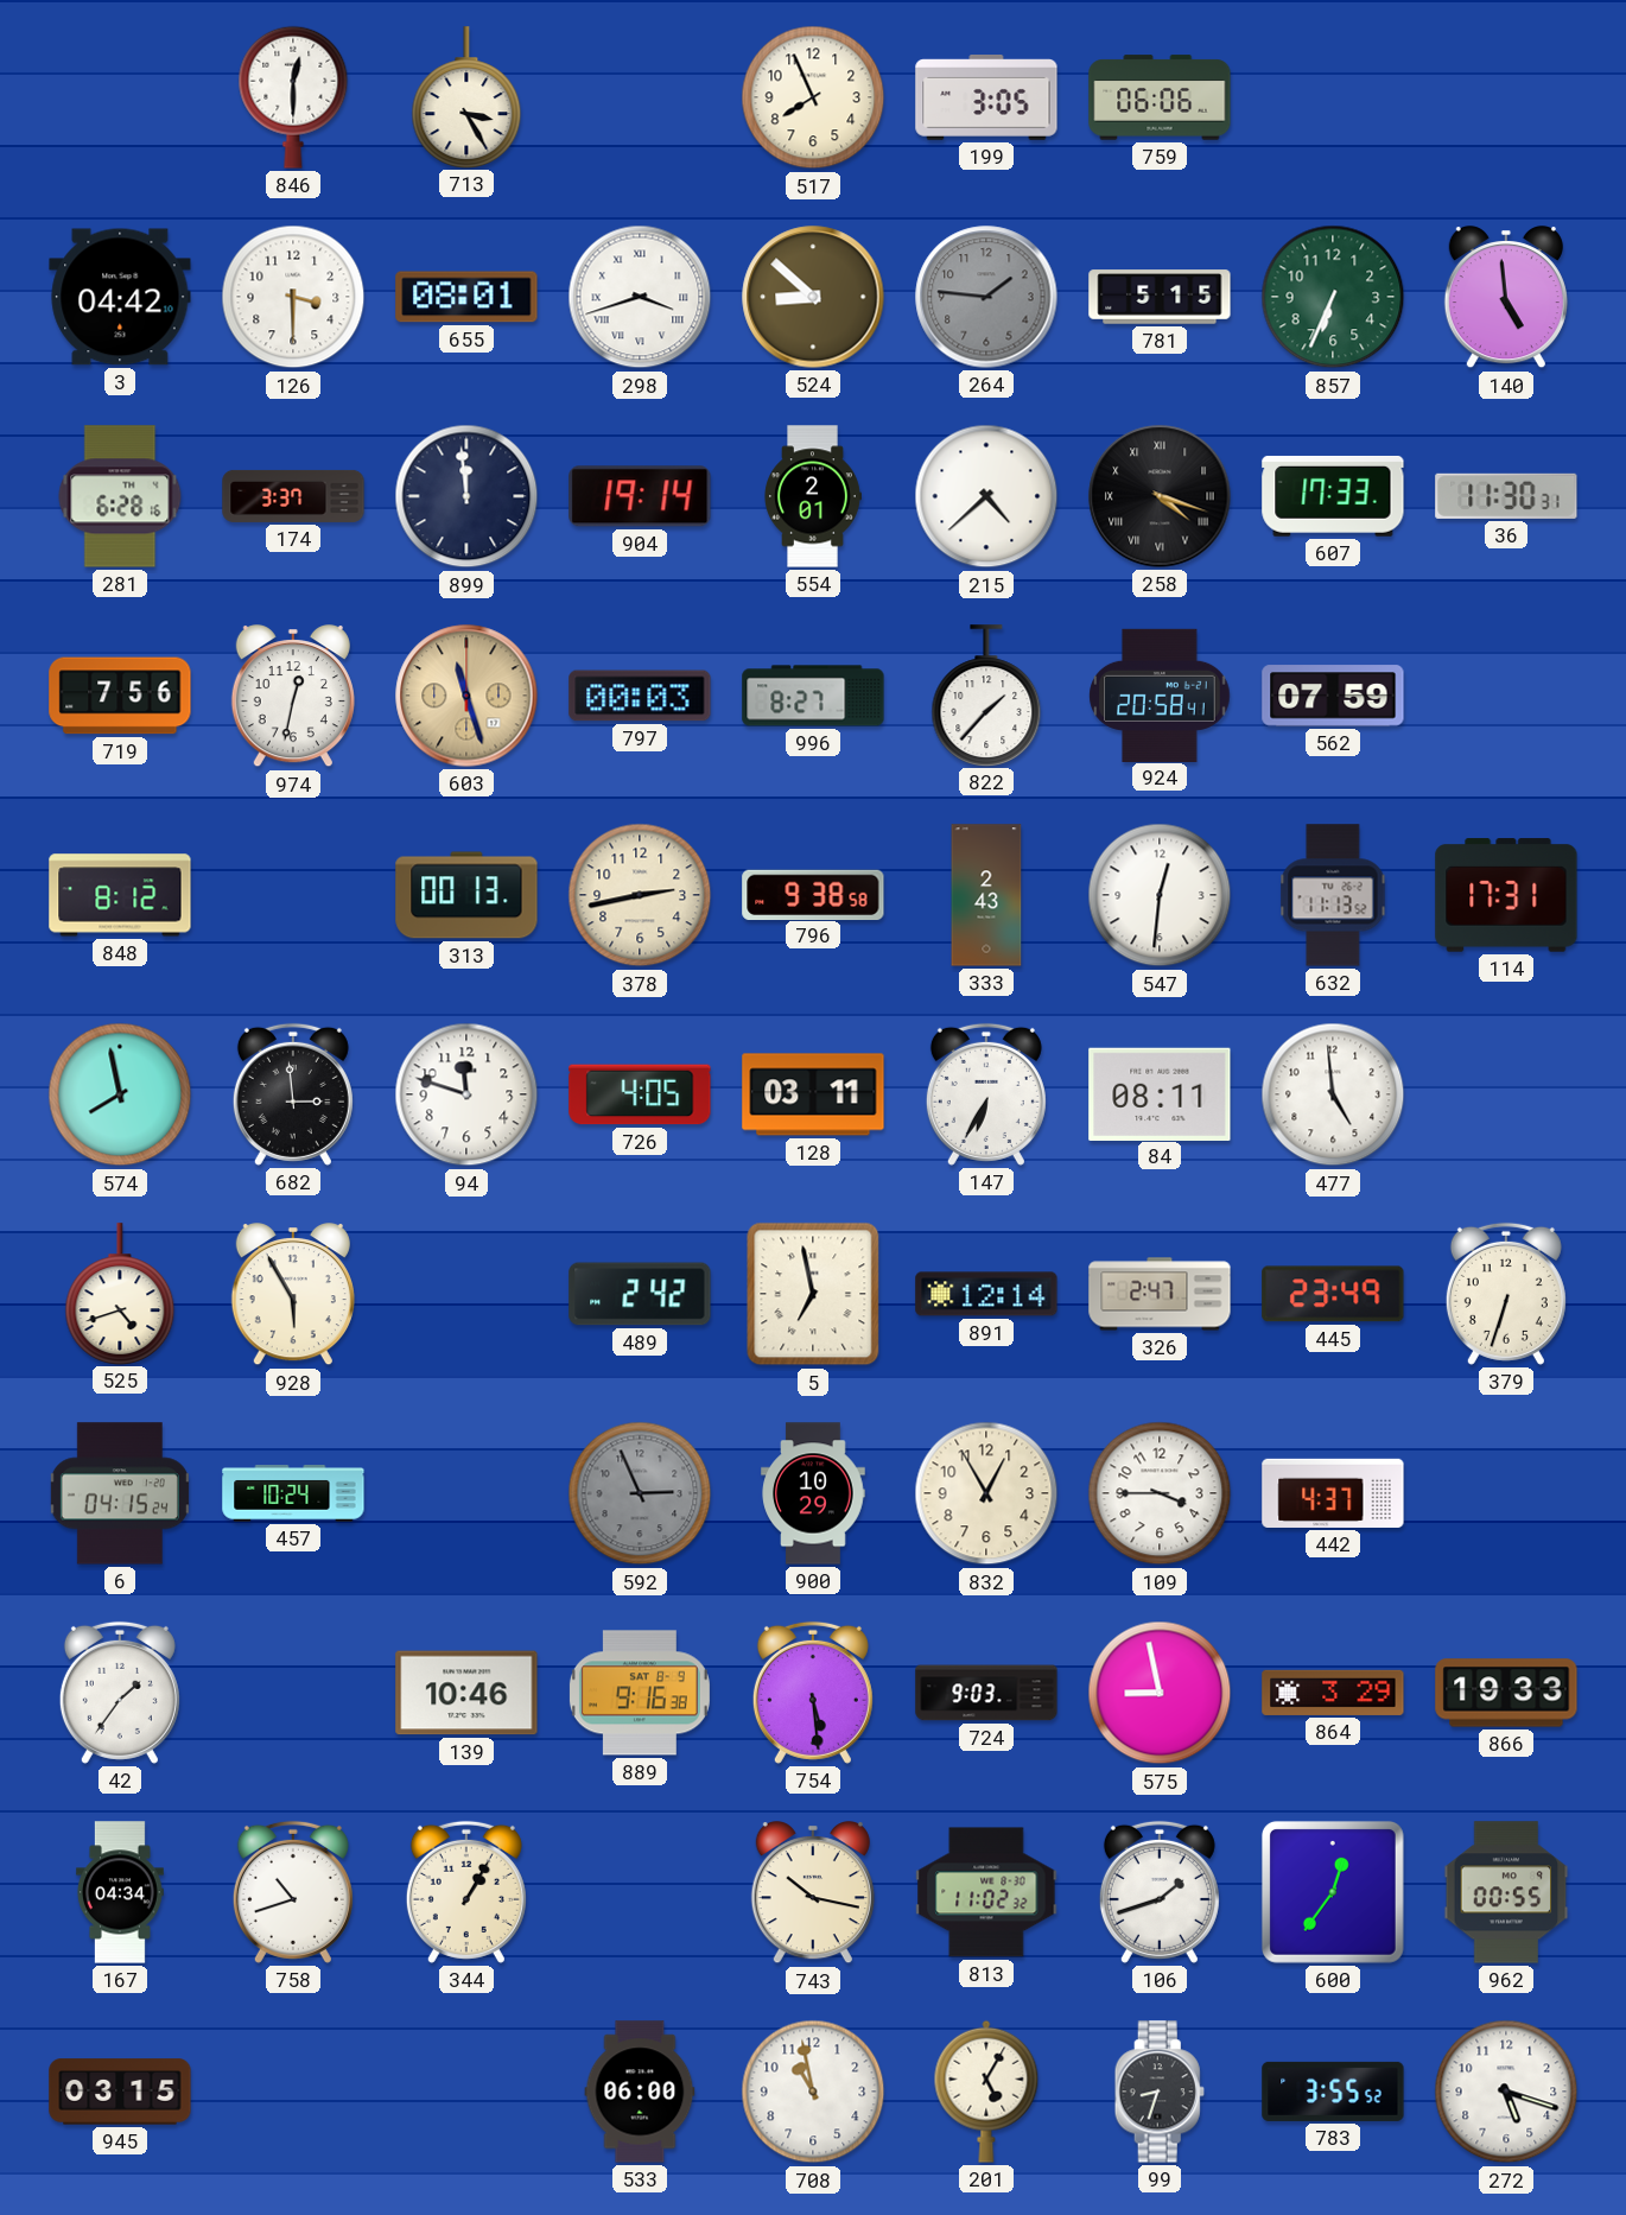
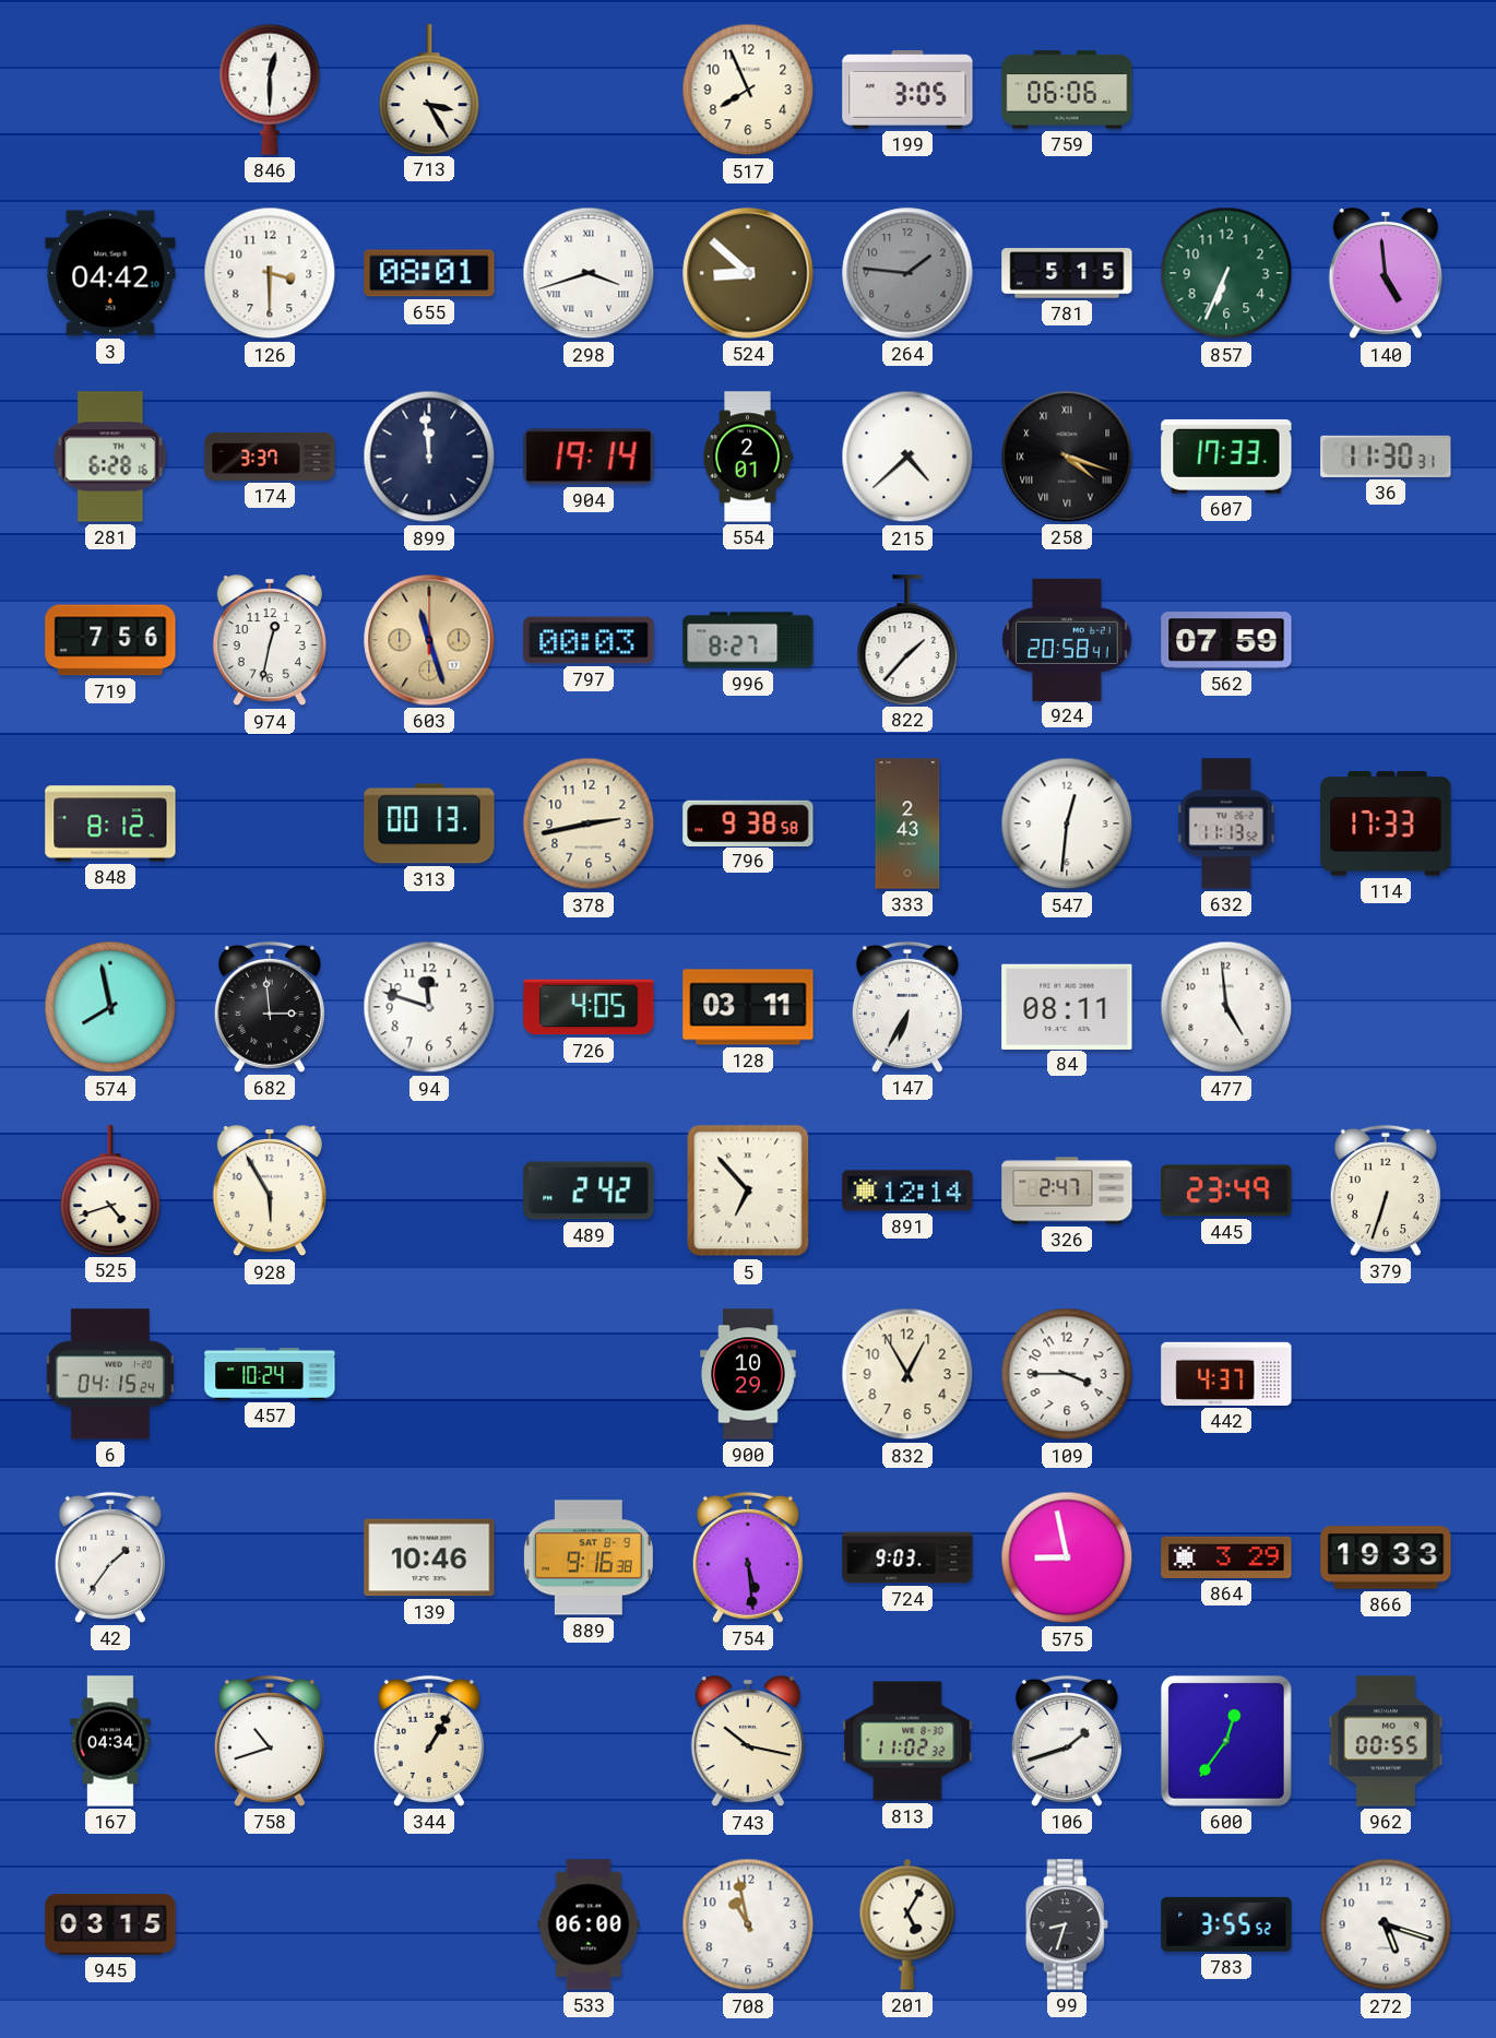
114: 17:31 -> 17:33 (1386, 824)
5: 6:58 -> 6:53 (748, 1190)
592: 2:56 -> none (640, 1493)
